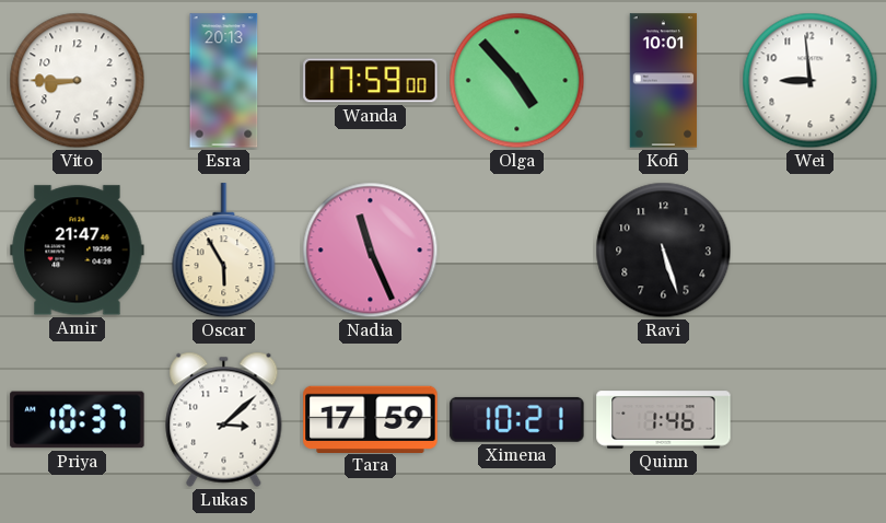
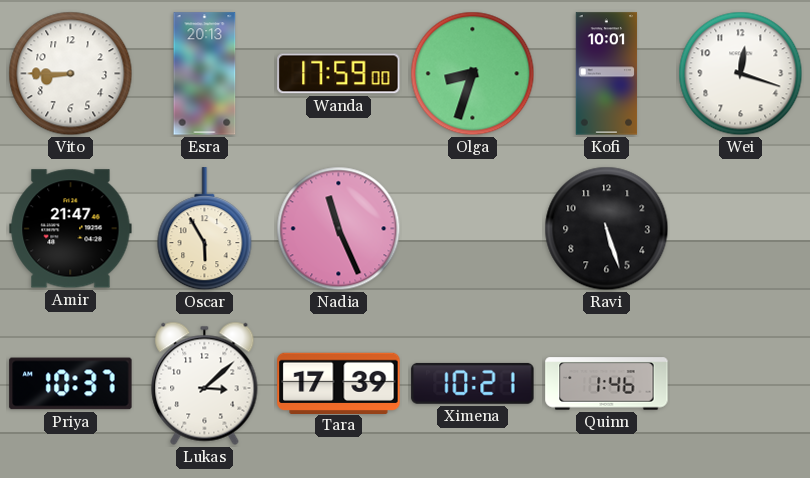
Olga: 4:53 -> 8:33 (473, 74)
Wei: 8:59 -> 12:18 (741, 74)
Tara: 17:59 -> 17:39 (339, 383)
